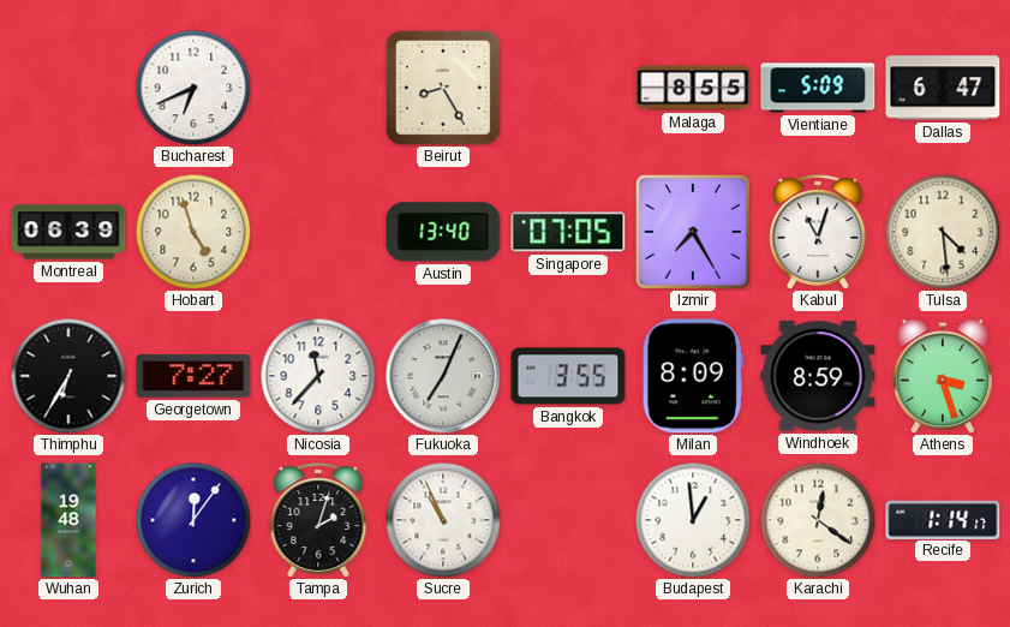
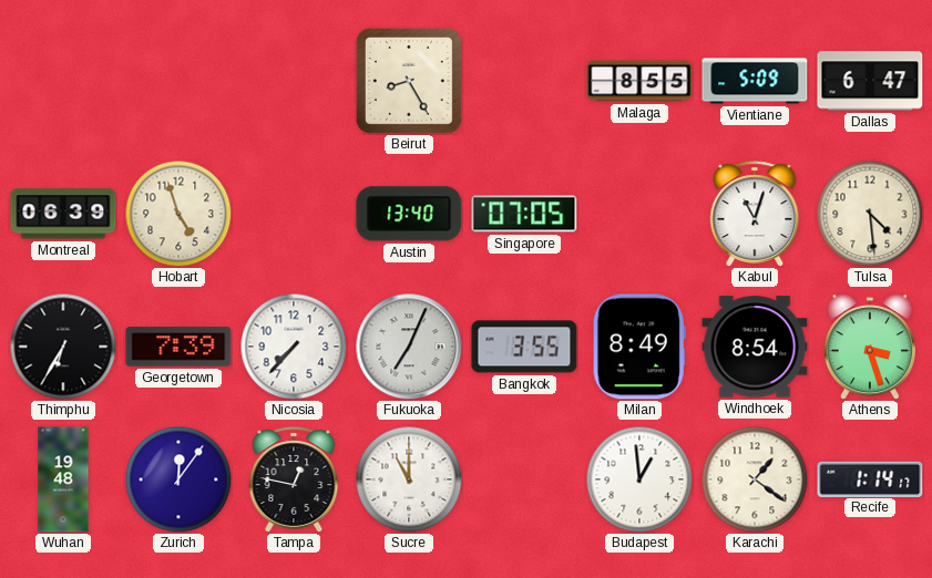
Bucharest: 6:41 -> none (193, 88)
Izmir: 7:25 -> none (693, 232)
Georgetown: 7:27 -> 7:39 (178, 347)
Nicosia: 11:37 -> 7:37 (294, 347)
Milan: 8:09 -> 8:49 (639, 347)
Windhoek: 8:59 -> 8:54 (755, 347)
Tampa: 2:03 -> 12:47 (294, 479)
Sucre: 10:56 -> 11:00 (409, 479)
Karachi: 12:21 -> 1:21 (755, 479)
